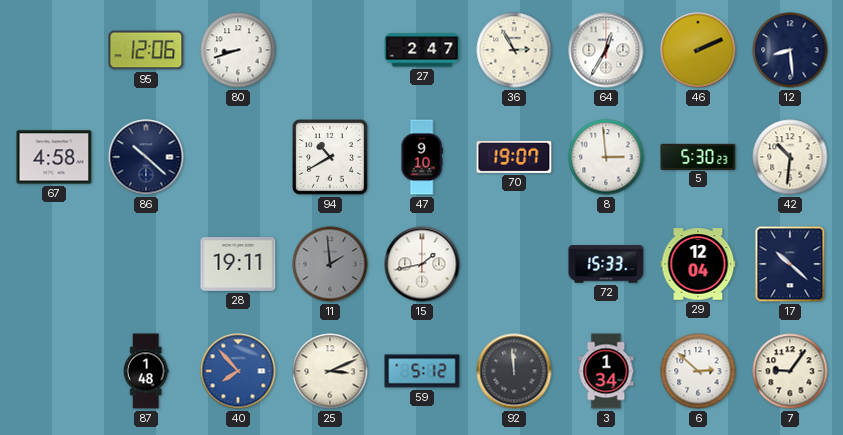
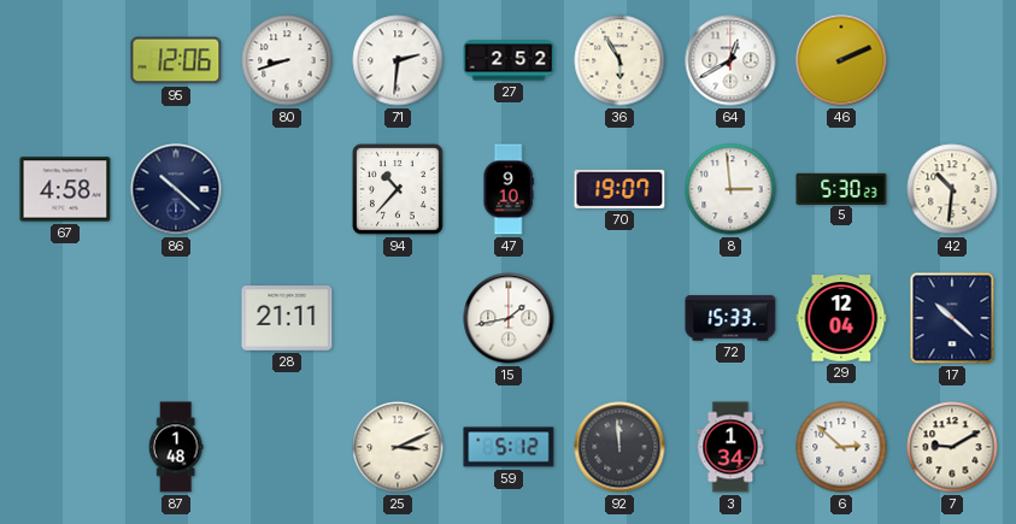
71: none -> 2:31 (398, 60)
27: 2:47 -> 2:52 (509, 60)
36: 2:55 -> 5:55 (619, 60)
64: 12:35 -> 12:40 (730, 60)
12: 8:29 -> none (790, 50)
94: 10:40 -> 10:37 (399, 190)
28: 19:11 -> 21:11 (287, 319)
11: 1:59 -> none (330, 264)
40: 7:53 -> none (238, 371)
7: 9:06 -> 9:10 (952, 447)
